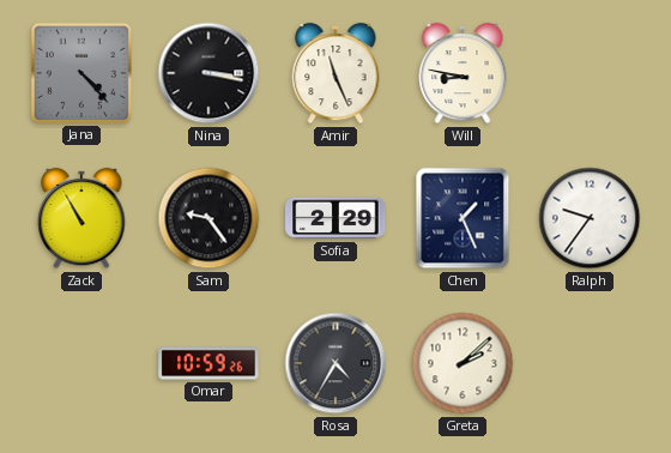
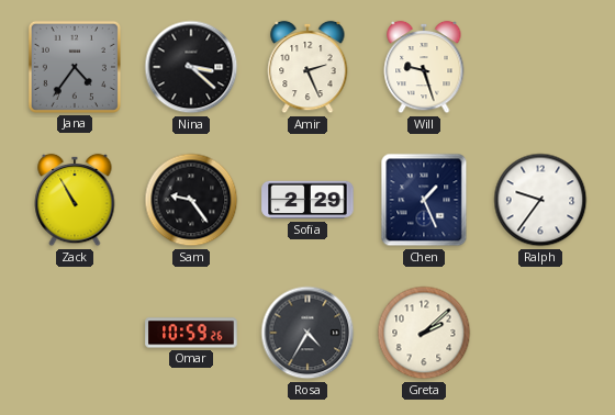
Jana: 4:23 -> 4:36 (75, 67)
Nina: 3:17 -> 3:22 (191, 67)
Amir: 11:26 -> 2:26 (307, 67)
Will: 8:47 -> 9:27 (424, 67)
